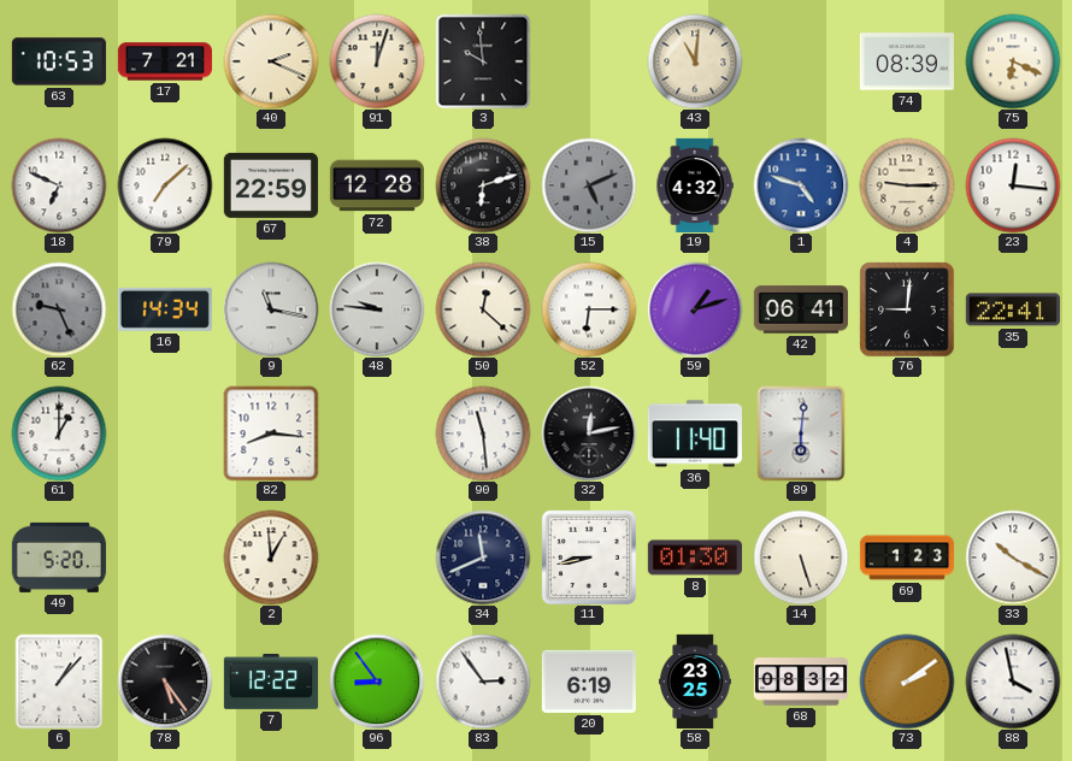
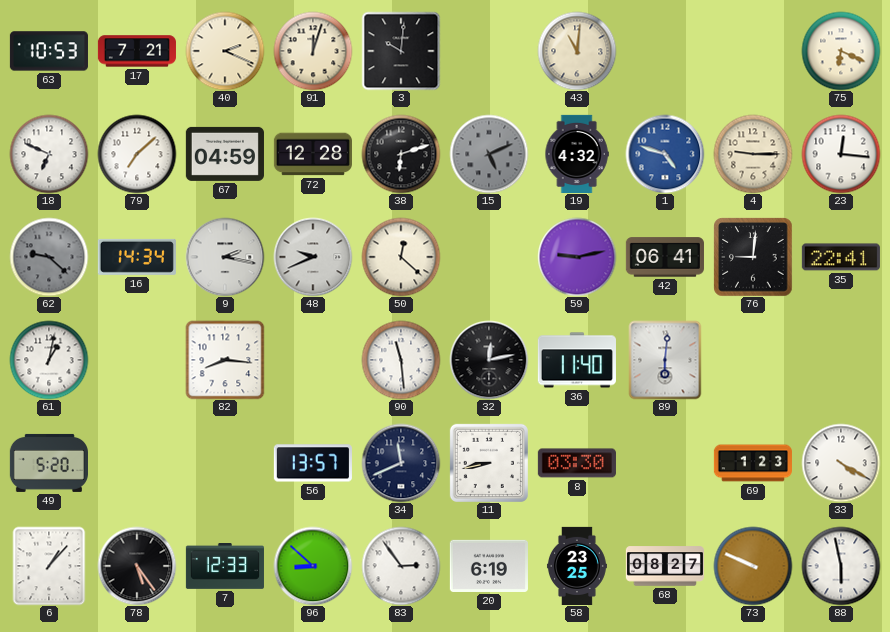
3: 9:59 -> 10:01 (401, 51)
74: 08:39 -> none (907, 61)
67: 22:59 -> 04:59 (225, 154)
62: 9:26 -> 9:22 (49, 257)
9: 11:17 -> 2:17 (225, 257)
48: 9:46 -> 9:41 (313, 257)
52: 6:15 -> none (589, 309)
59: 1:12 -> 9:13 (577, 257)
61: 1:00 -> 1:02 (49, 360)
2: 12:59 -> none (271, 558)
56: none -> 13:57 (313, 463)
8: 01:30 -> 03:30 (577, 463)
14: 5:27 -> none (801, 558)
33: 10:20 -> 4:20 (841, 463)
7: 12:22 -> 12:33 (225, 566)
96: 8:54 -> 8:52 (313, 566)
68: 08:32 -> 08:27 (665, 566)
73: 2:09 -> 9:49 (753, 566)
88: 3:58 -> 5:58 (841, 566)
